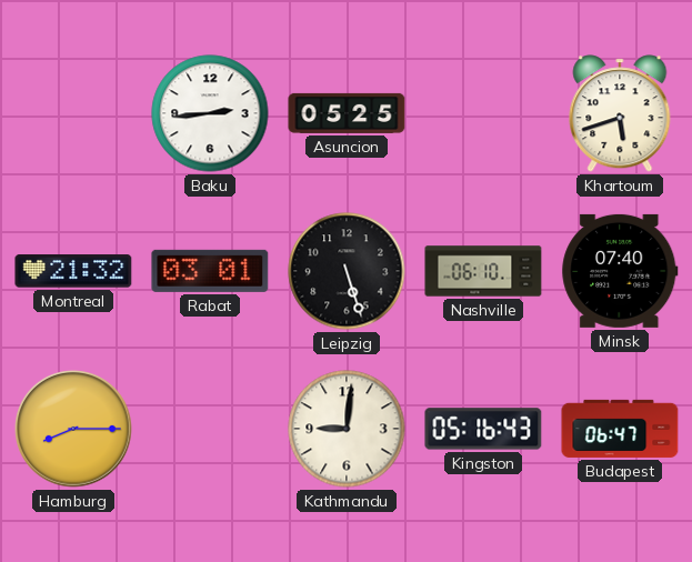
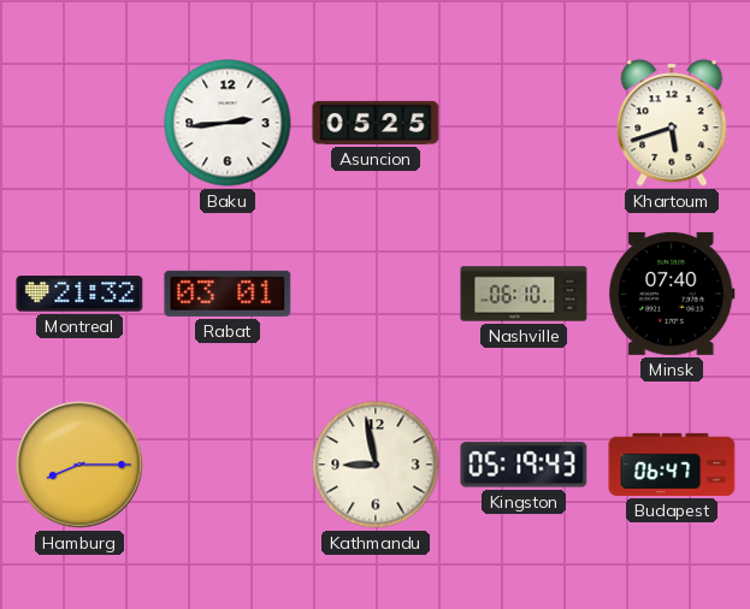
Leipzig: 5:27 -> none (347, 271)
Kathmandu: 9:01 -> 8:58 (376, 465)
Kingston: 05:16 -> 05:19 (524, 465)
